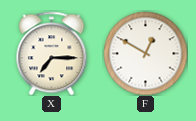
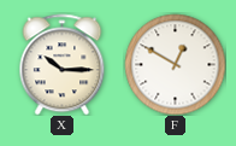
X: 7:15 -> 10:15 (63, 64)
